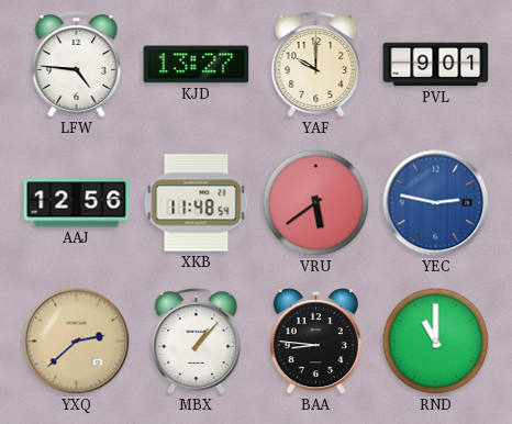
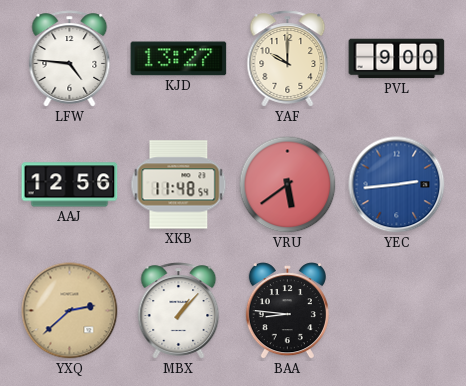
PVL: 9:01 -> 9:00 (397, 59)
YEC: 2:47 -> 2:44 (397, 185)
RND: 11:00 -> none (436, 342)
